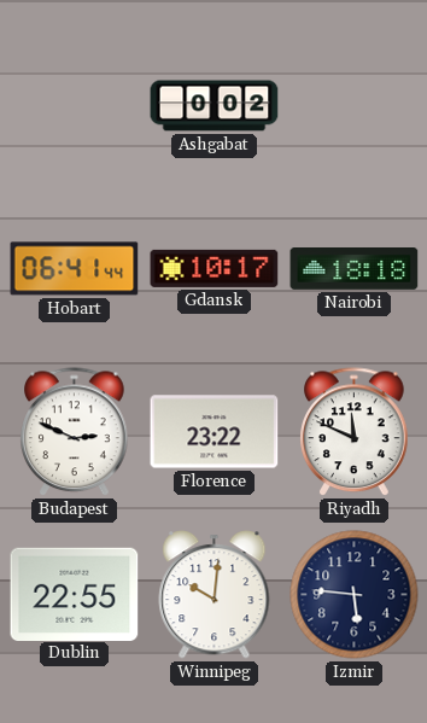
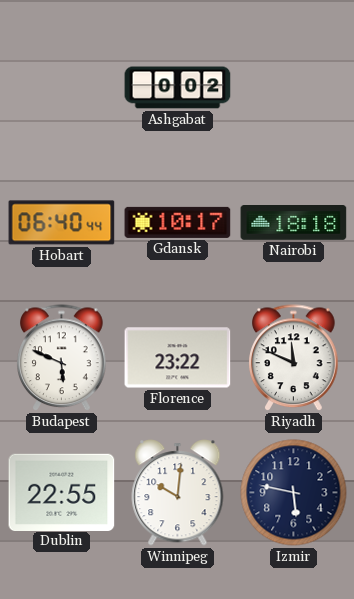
Hobart: 06:41 -> 06:40 (62, 223)
Budapest: 2:49 -> 5:49 (62, 358)
Izmir: 5:46 -> 5:47 (294, 493)
